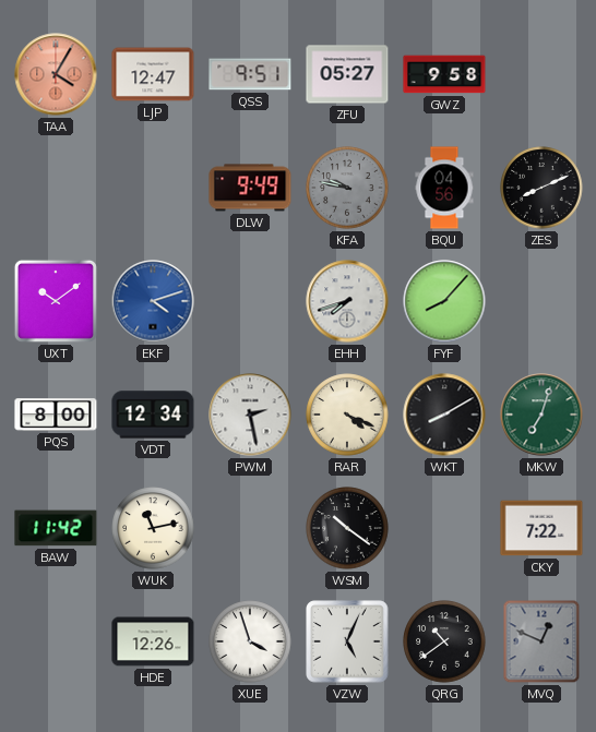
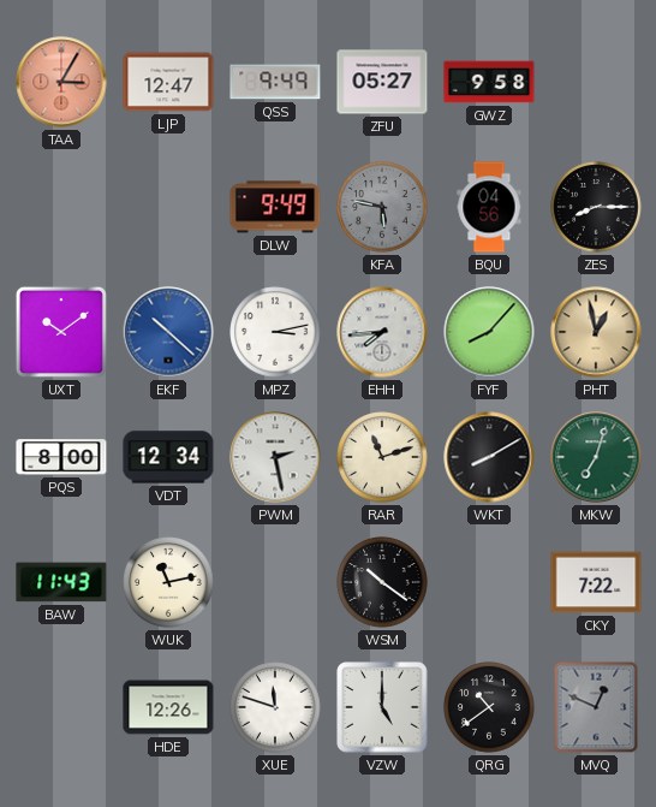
TAA: 4:05 -> 3:05 (61, 82)
QSS: 9:51 -> 9:49 (275, 82)
KFA: 9:47 -> 5:47 (382, 207)
ZES: 8:11 -> 8:15 (596, 207)
EKF: 4:12 -> 10:22 (168, 332)
MPZ: none -> 3:13 (275, 332)
EHH: 7:42 -> 7:44 (382, 332)
PHT: none -> 12:58 (596, 332)
RAR: 4:19 -> 11:12 (382, 457)
BAW: 11:42 -> 11:43 (61, 582)
XUE: 3:57 -> 11:48 (275, 707)
VZW: 5:04 -> 5:00 (382, 707)
